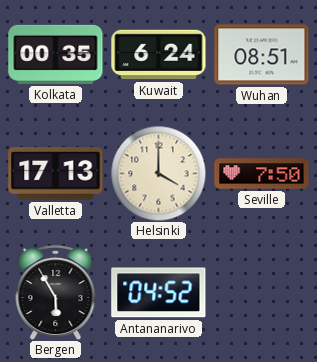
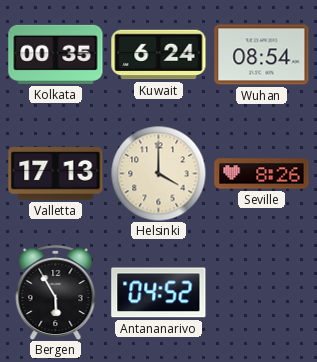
Wuhan: 08:51 -> 08:54 (262, 55)
Seville: 7:50 -> 8:26 (262, 174)
